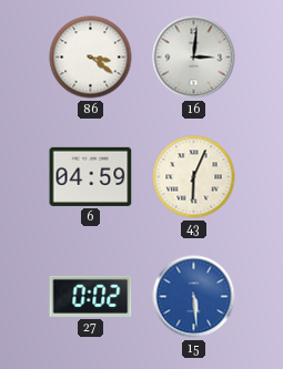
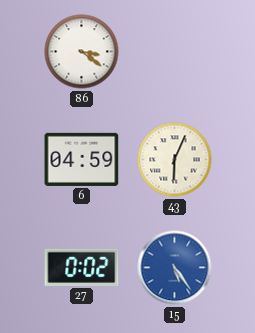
16: 3:01 -> none (194, 58)
15: 5:29 -> 5:24 (175, 268)
